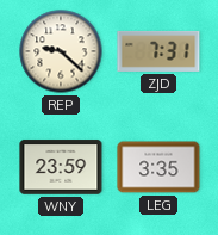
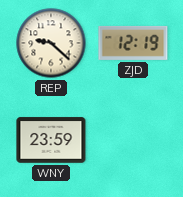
ZJD: 7:31 -> 12:19 (133, 43)
LEG: 3:35 -> none (158, 167)
